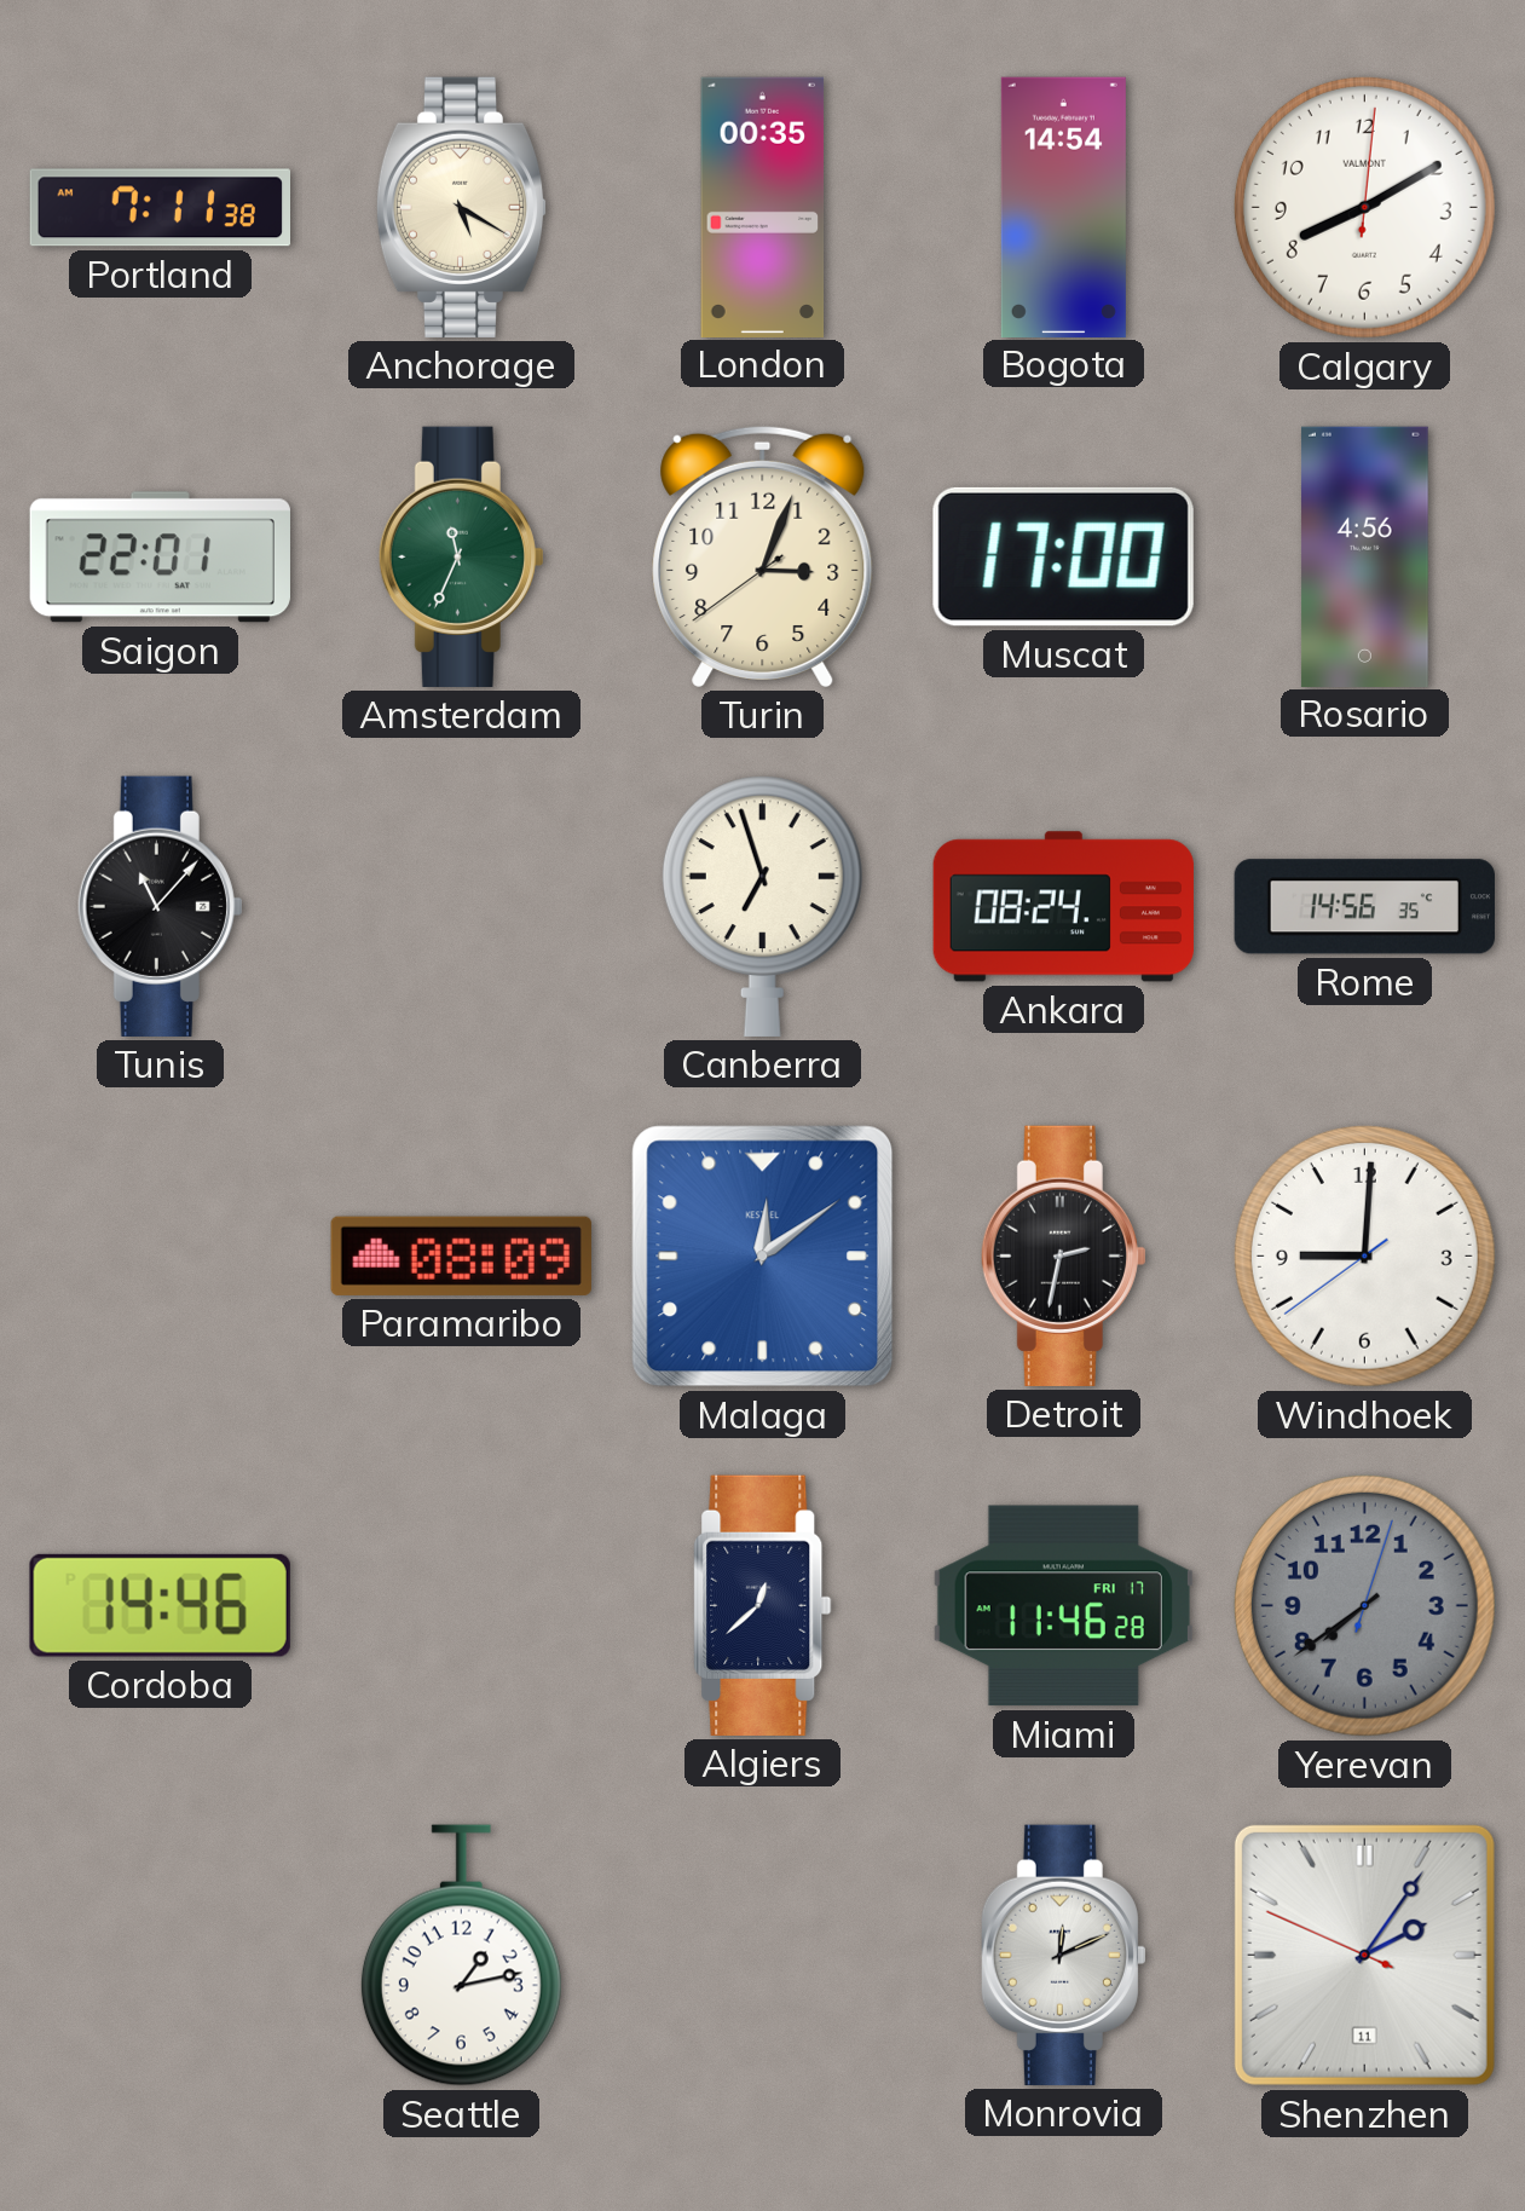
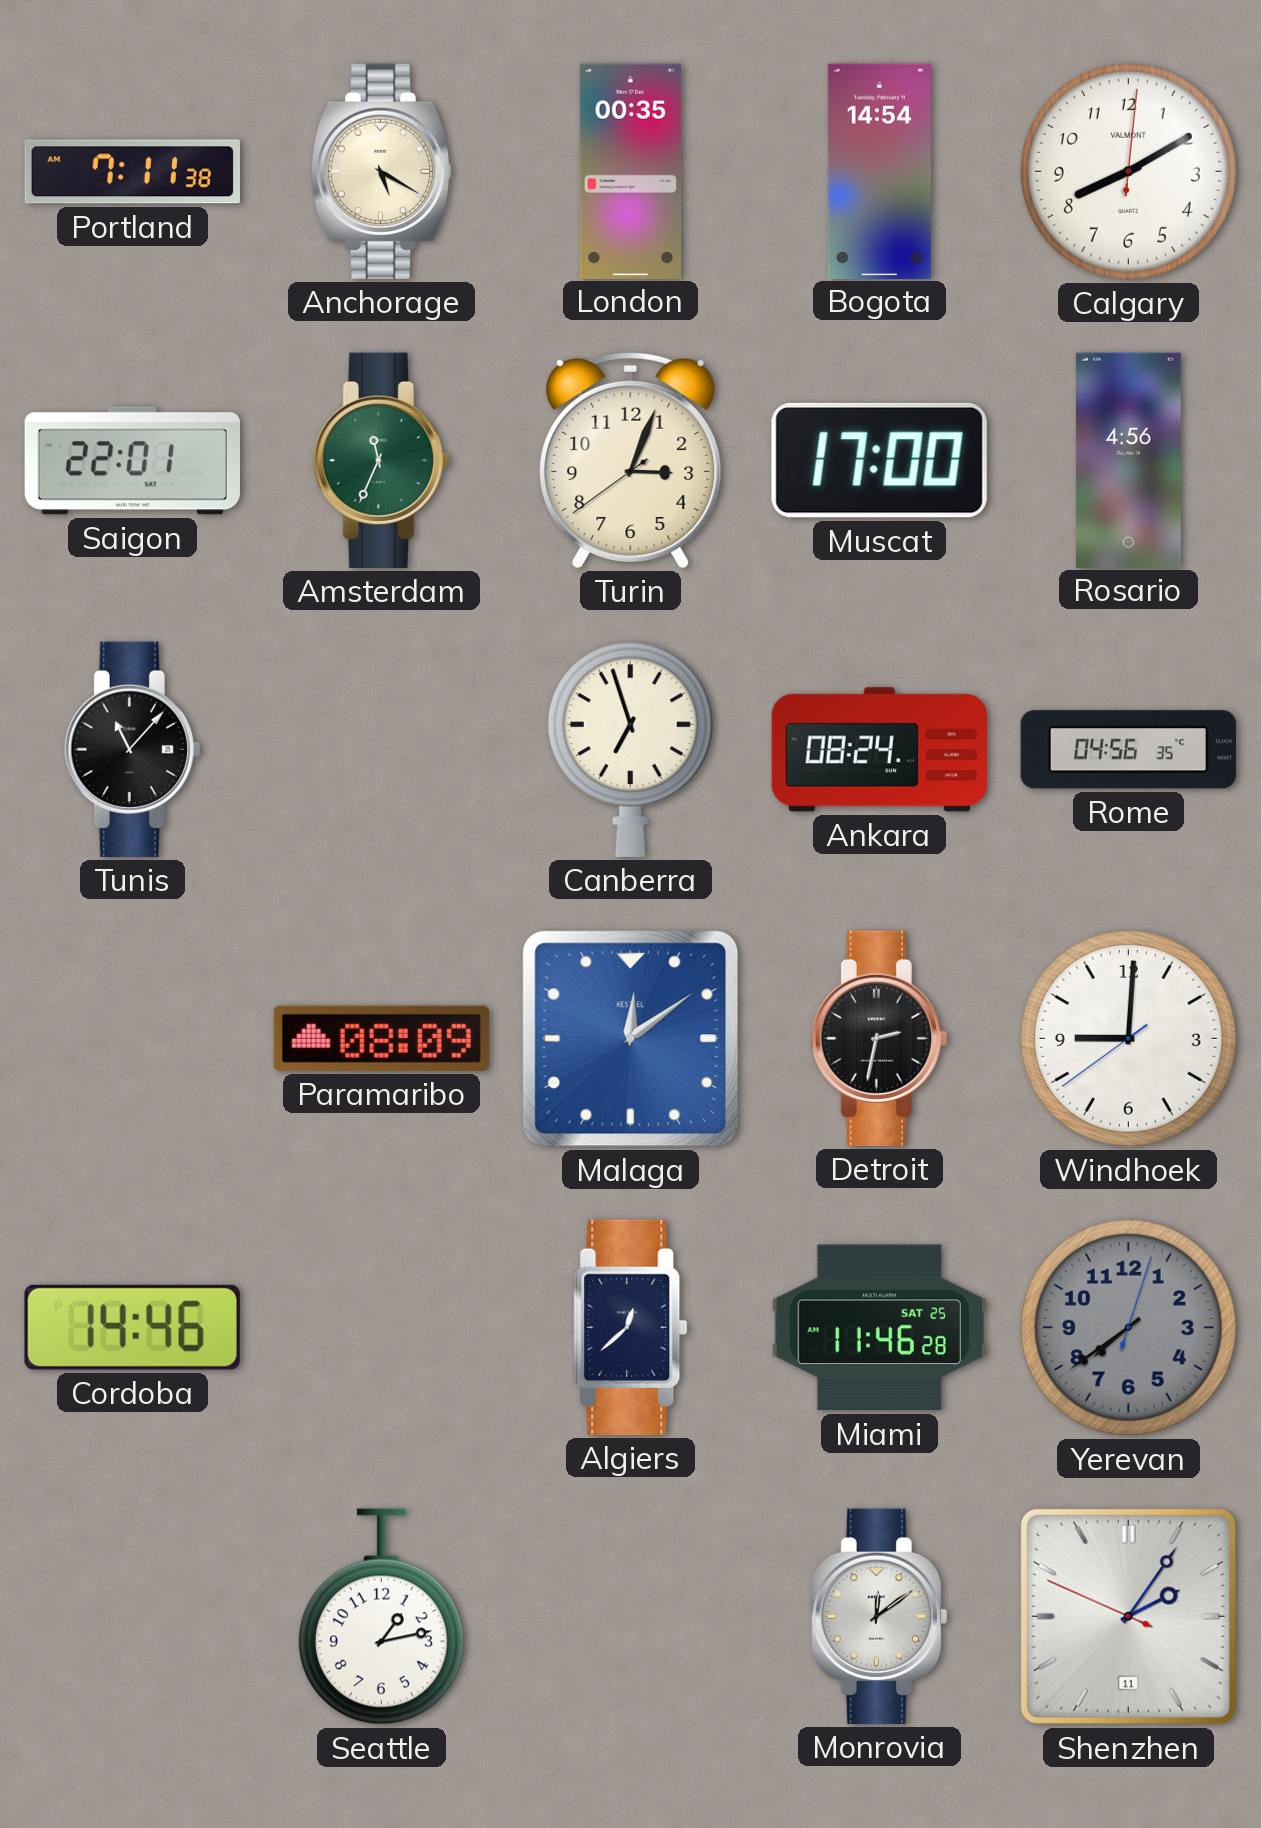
Rome: 14:56 -> 04:56 (1128, 750)
Miami date: FRI 17 -> SAT 25 (879, 1328)
Monrovia: 12:11 -> 12:09 (879, 1616)
